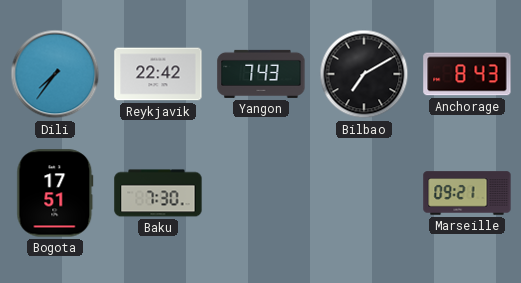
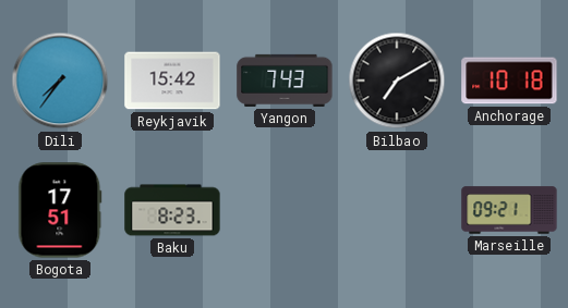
Reykjavik: 22:42 -> 15:42 (172, 81)
Anchorage: 8:43 -> 10:18 (509, 81)
Baku: 7:30 -> 8:23 (172, 210)
